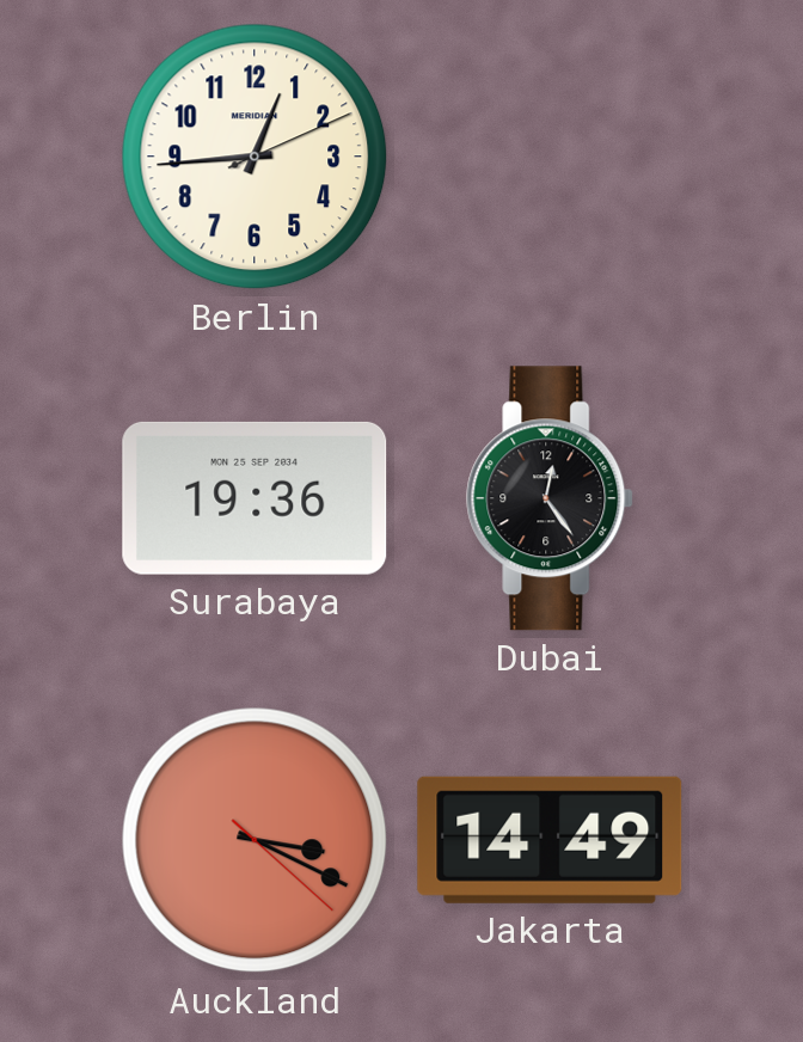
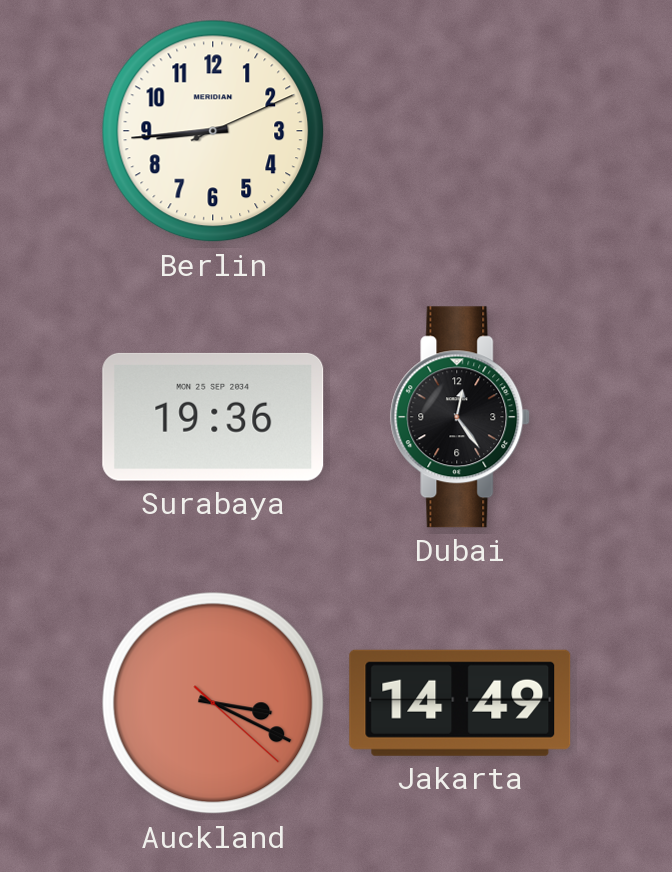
Berlin: 12:44 -> 8:44 (213, 131)
